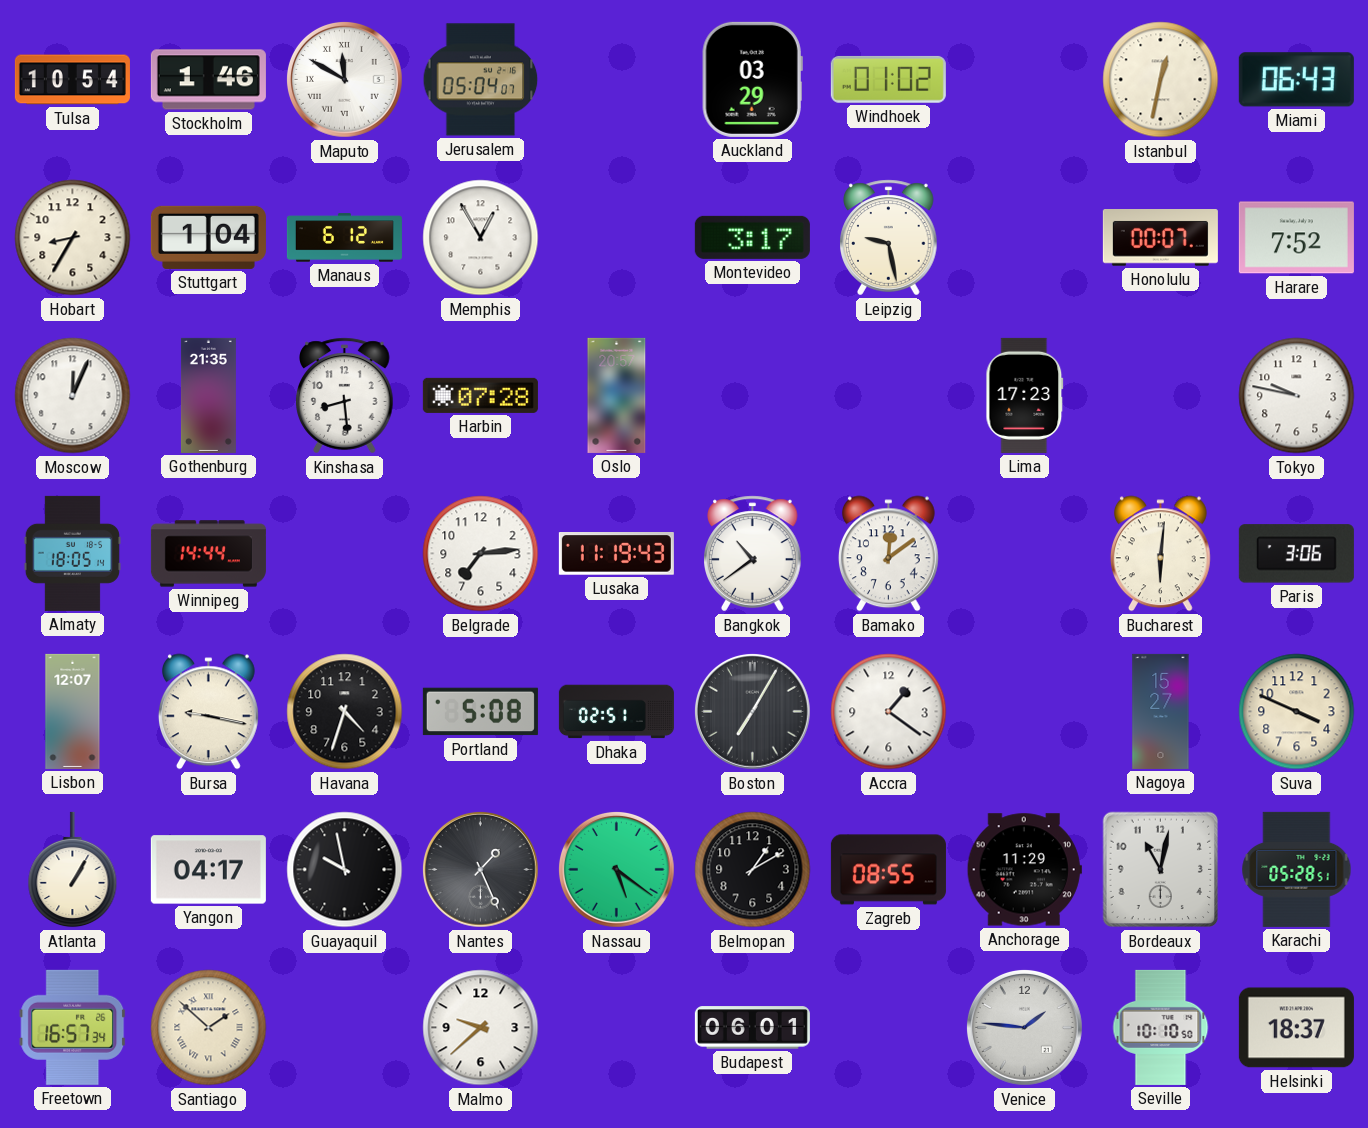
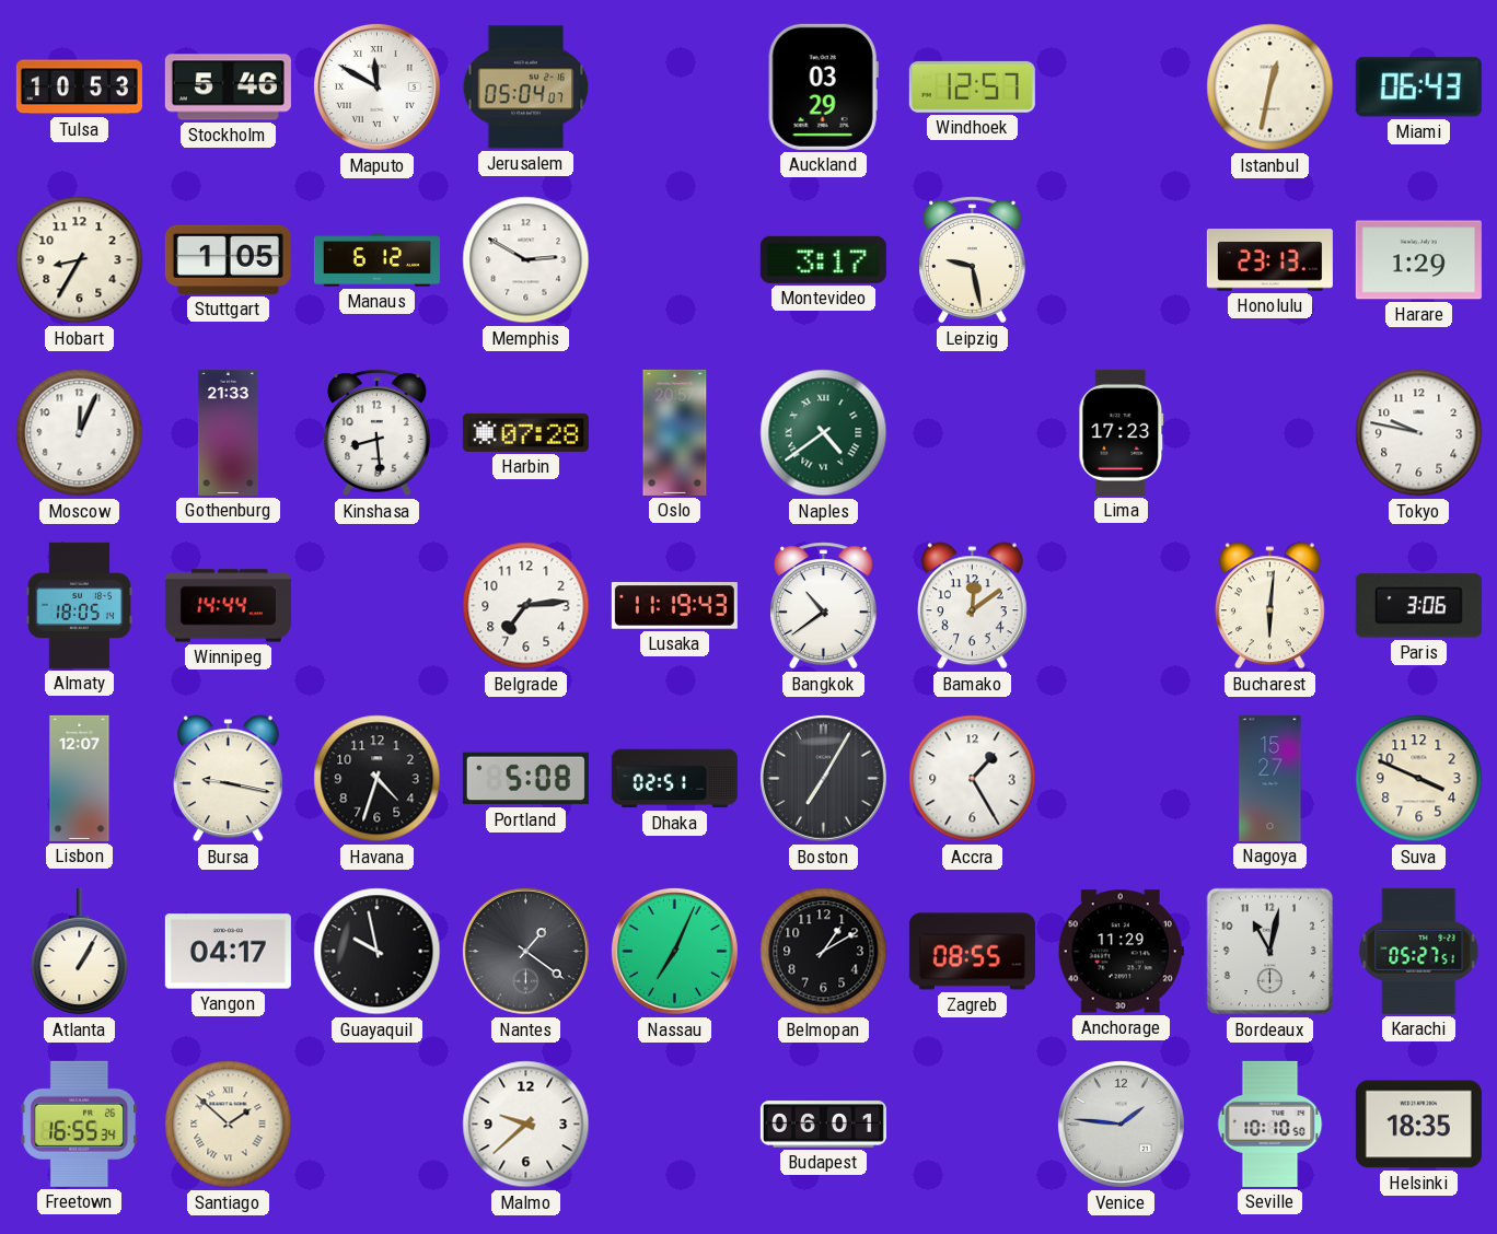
Tulsa: 10:54 -> 10:53 (79, 88)
Stockholm: 1:46 -> 5:46 (228, 88)
Windhoek: 01:02 -> 12:57 (972, 86)
Stuttgart: 1:04 -> 1:05 (228, 259)
Memphis: 12:55 -> 2:50 (526, 260)
Honolulu: 00:07 -> 23:13 (1269, 260)
Harare: 7:52 -> 1:29 (1418, 260)
Gothenburg: 21:35 -> 21:33 (228, 432)
Naples: none -> 4:39 (824, 433)
Accra: 1:21 -> 1:25 (973, 779)
Nantes: 1:26 -> 1:21 (525, 951)
Nassau: 5:21 -> 7:04 (674, 951)
Karachi: 05:28 -> 05:27 (1419, 951)
Freetown: 16:57 -> 16:55 (80, 1124)
Helsinki: 18:37 -> 18:35 (1418, 1125)
